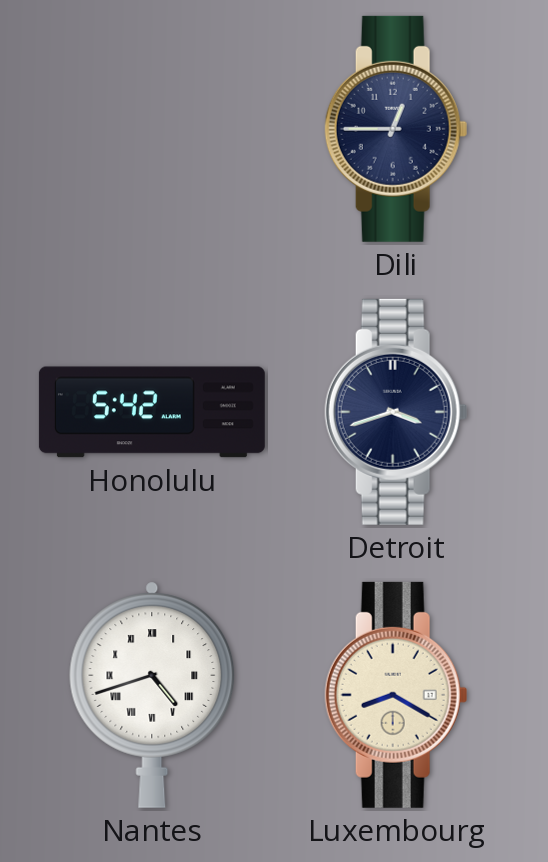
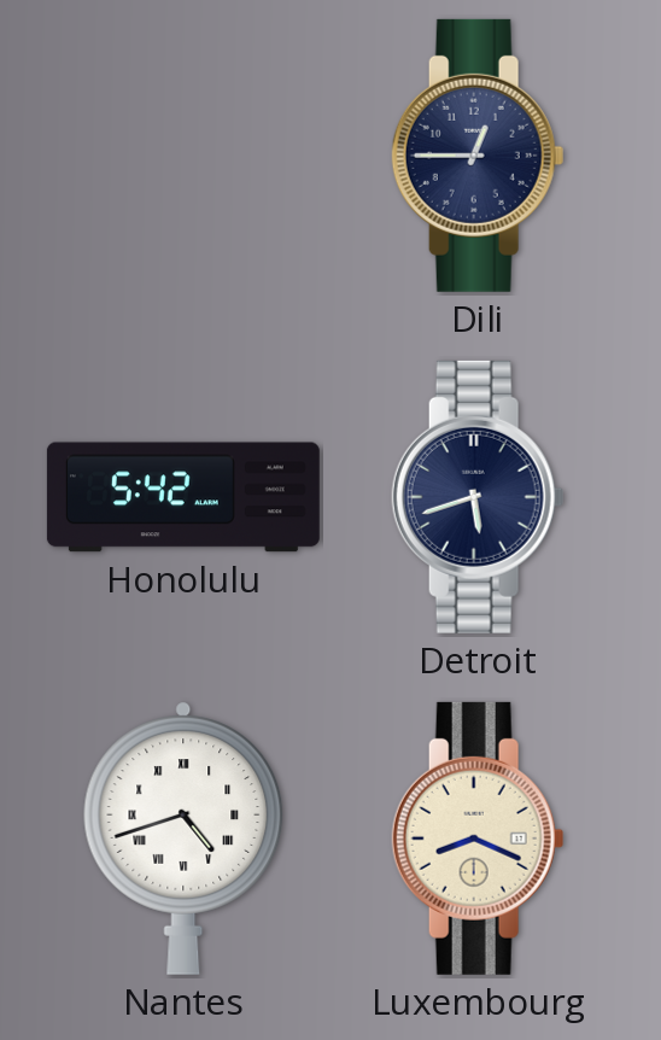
Detroit: 3:42 -> 5:42 (478, 497)
Luxembourg: 8:20 -> 8:19 (478, 839)
